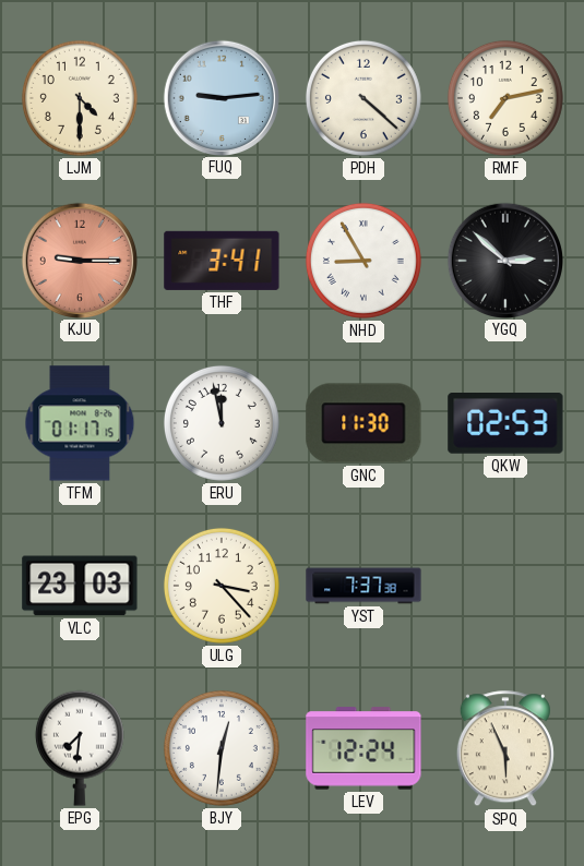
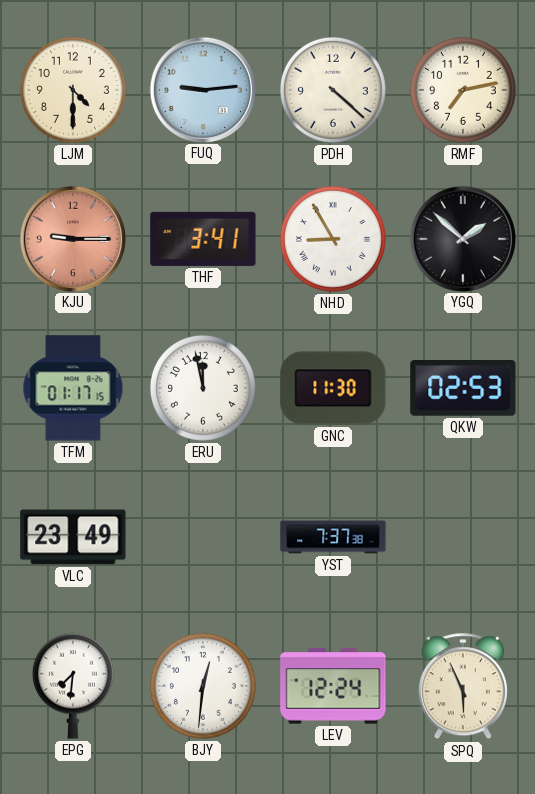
YGQ: 2:52 -> 1:52 (462, 238)
VLC: 23:03 -> 23:49 (73, 537)
ULG: 3:23 -> none (222, 586)
